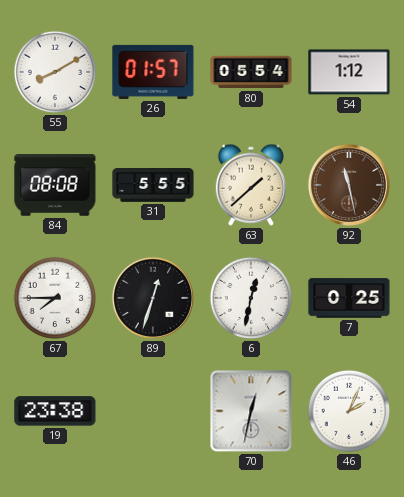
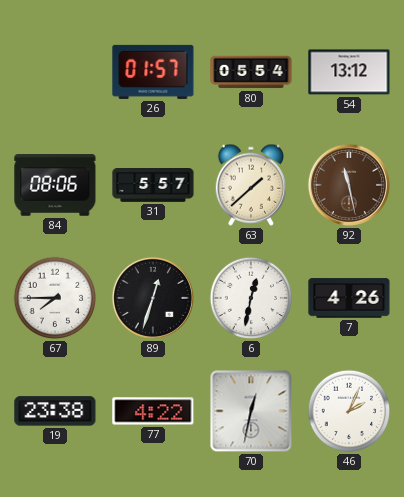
55: 8:10 -> none (55, 72)
54: 1:12 -> 13:12 (349, 72)
84: 08:08 -> 08:06 (55, 185)
31: 5:55 -> 5:57 (153, 185)
7: 0:25 -> 4:26 (349, 298)
77: none -> 4:22 (153, 411)
